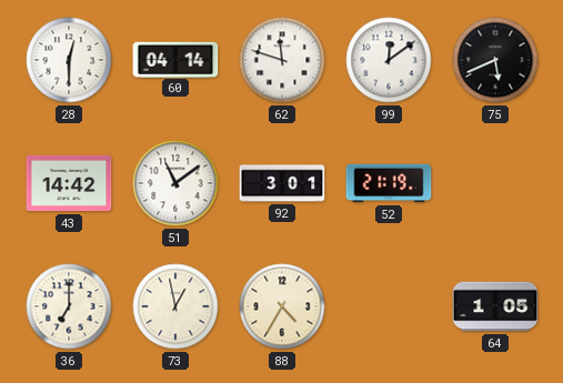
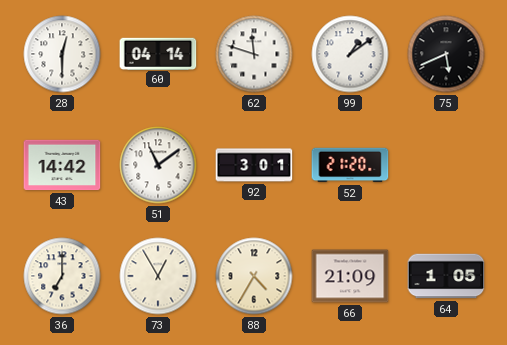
99: 12:09 -> 1:09 (350, 54)
52: 21:19 -> 21:20 (350, 165)
73: 12:58 -> 12:55 (158, 276)
66: none -> 21:09 (350, 276)
